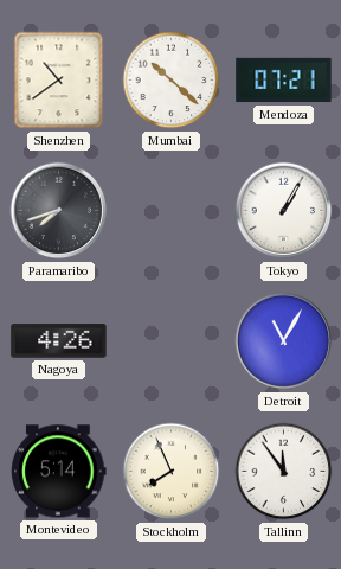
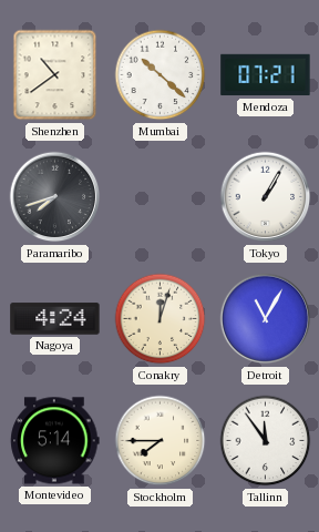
Nagoya: 4:26 -> 4:24 (55, 319)
Conakry: none -> 12:03 (161, 319)
Stockholm: 7:56 -> 7:45 (161, 441)
